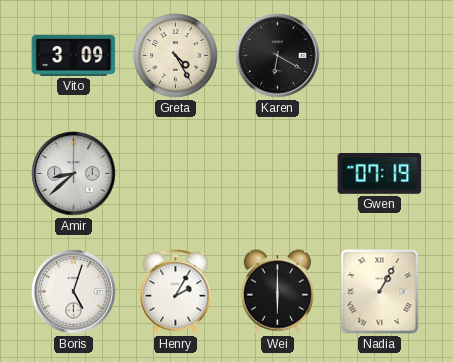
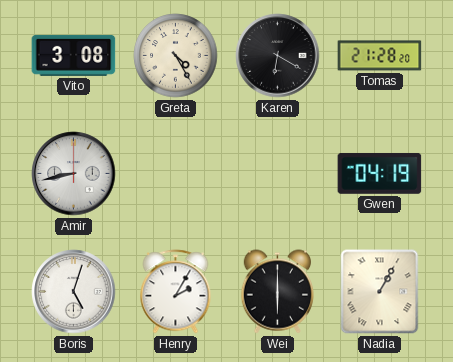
Vito: 3:09 -> 3:08 (74, 55)
Tomas: none -> 21:28 (380, 56)
Amir: 8:38 -> 8:43 (74, 174)
Gwen: 07:19 -> 04:19 (380, 173)
